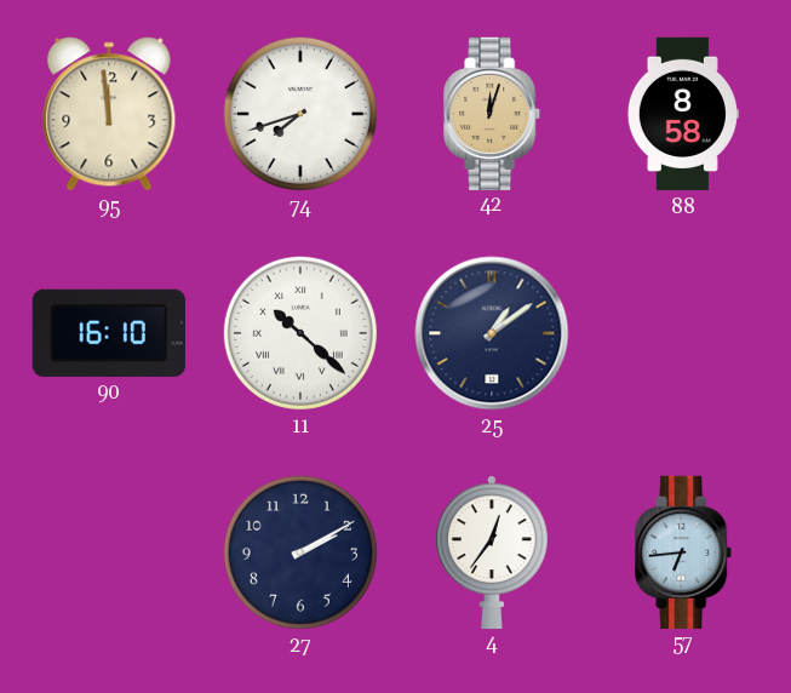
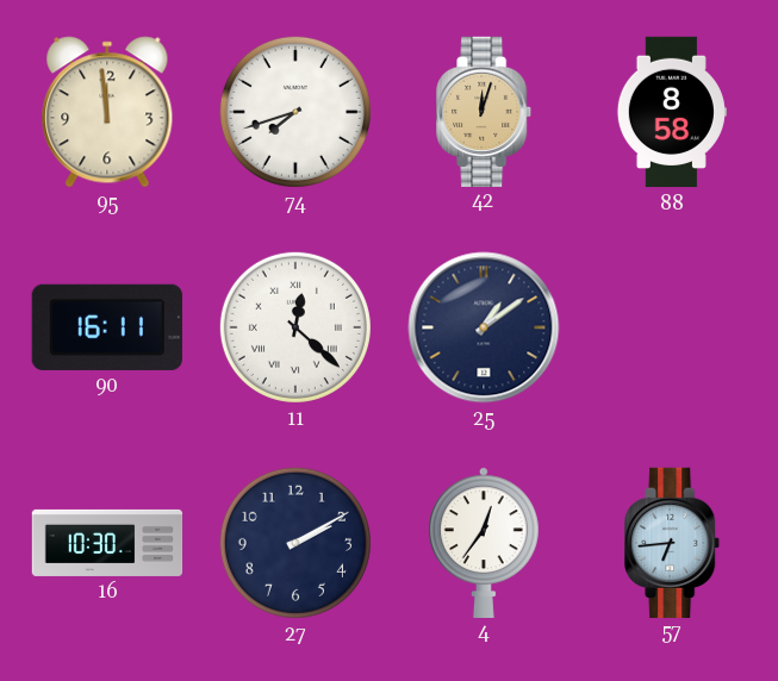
90: 16:10 -> 16:11 (107, 327)
11: 10:22 -> 12:22 (295, 327)
16: none -> 10:30 (107, 543)
